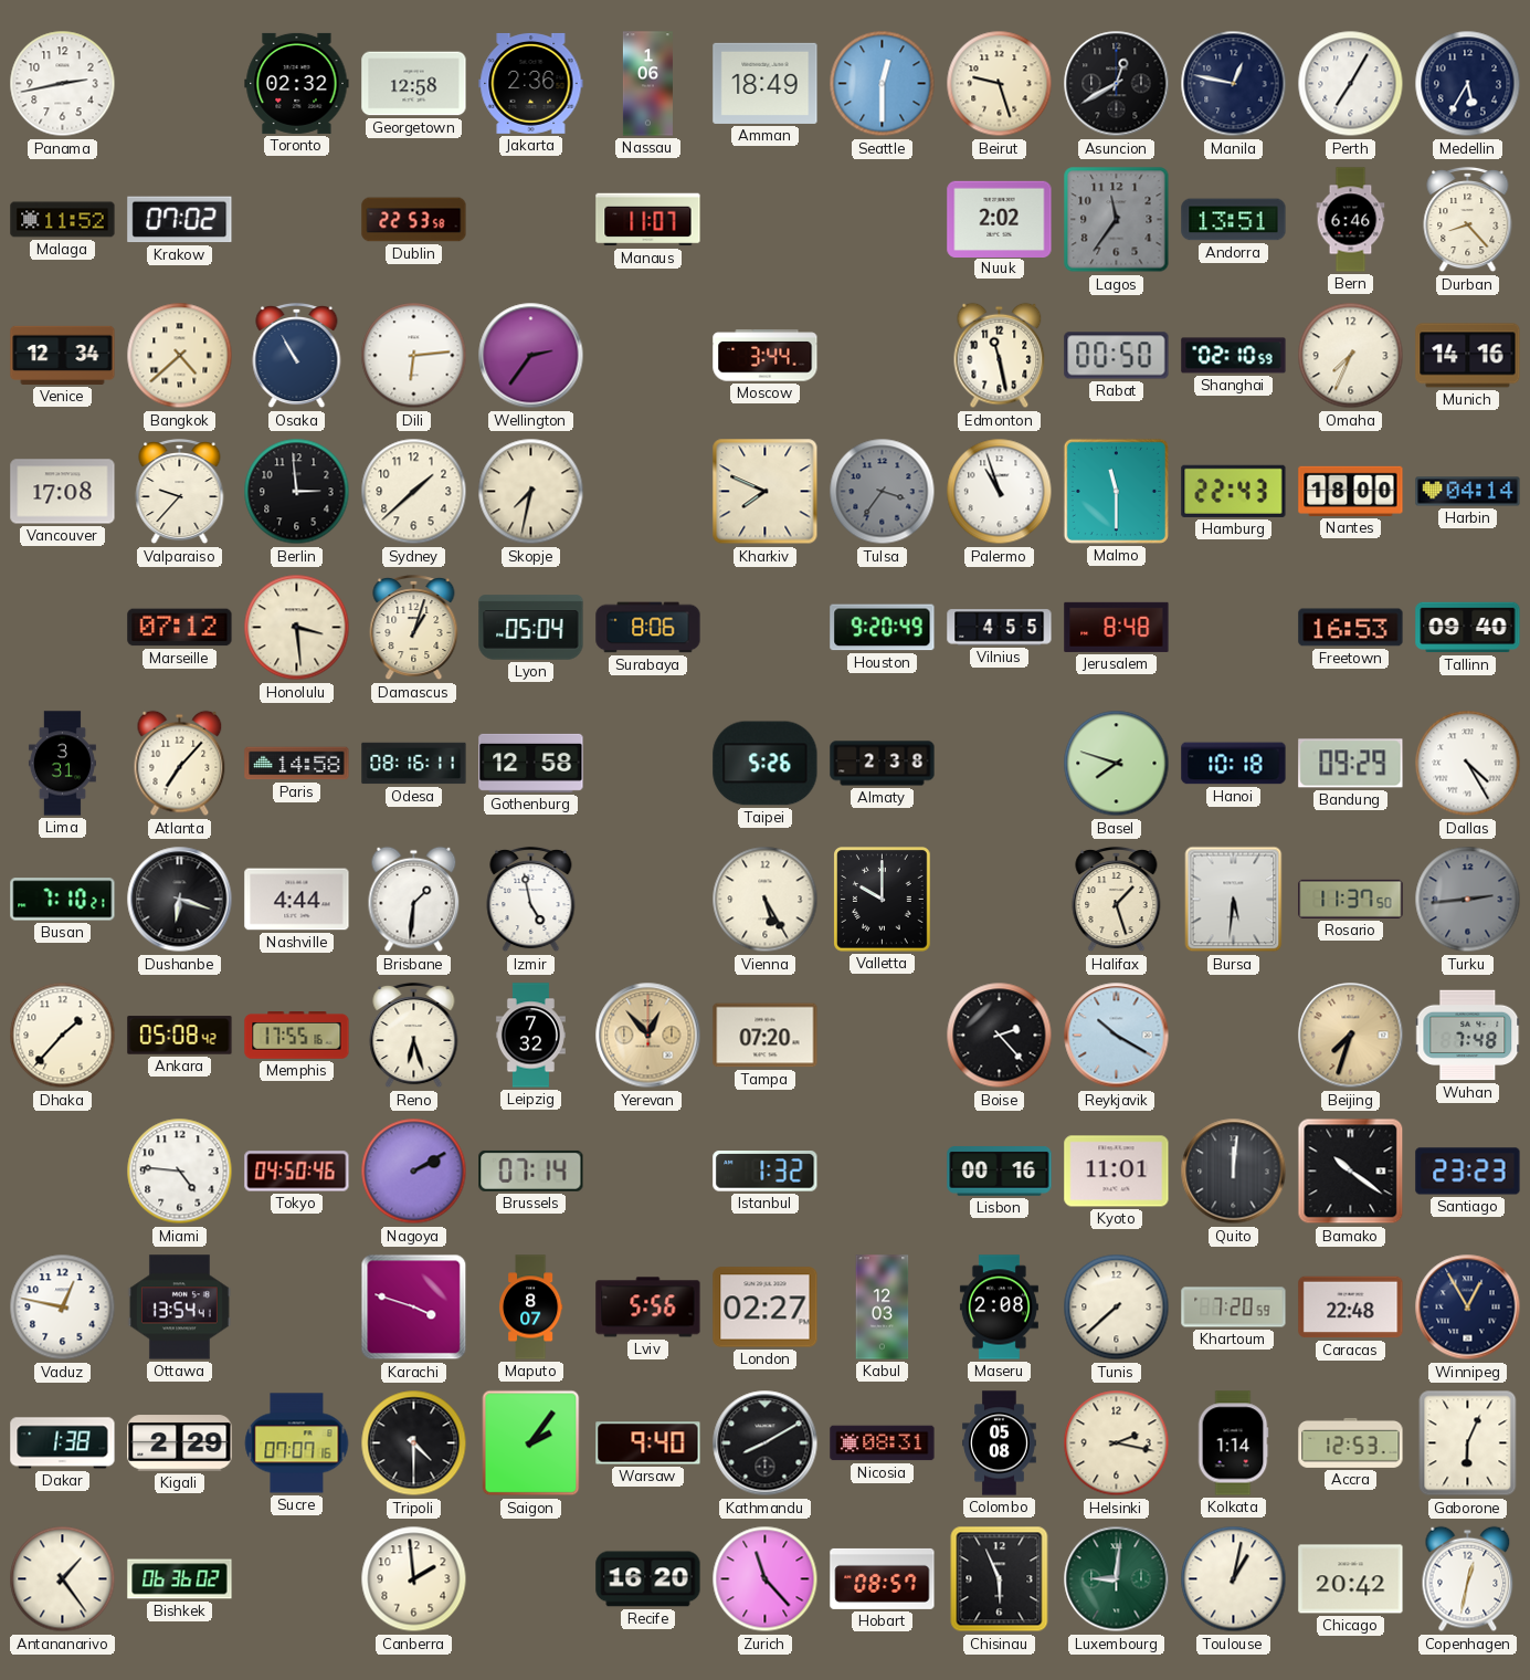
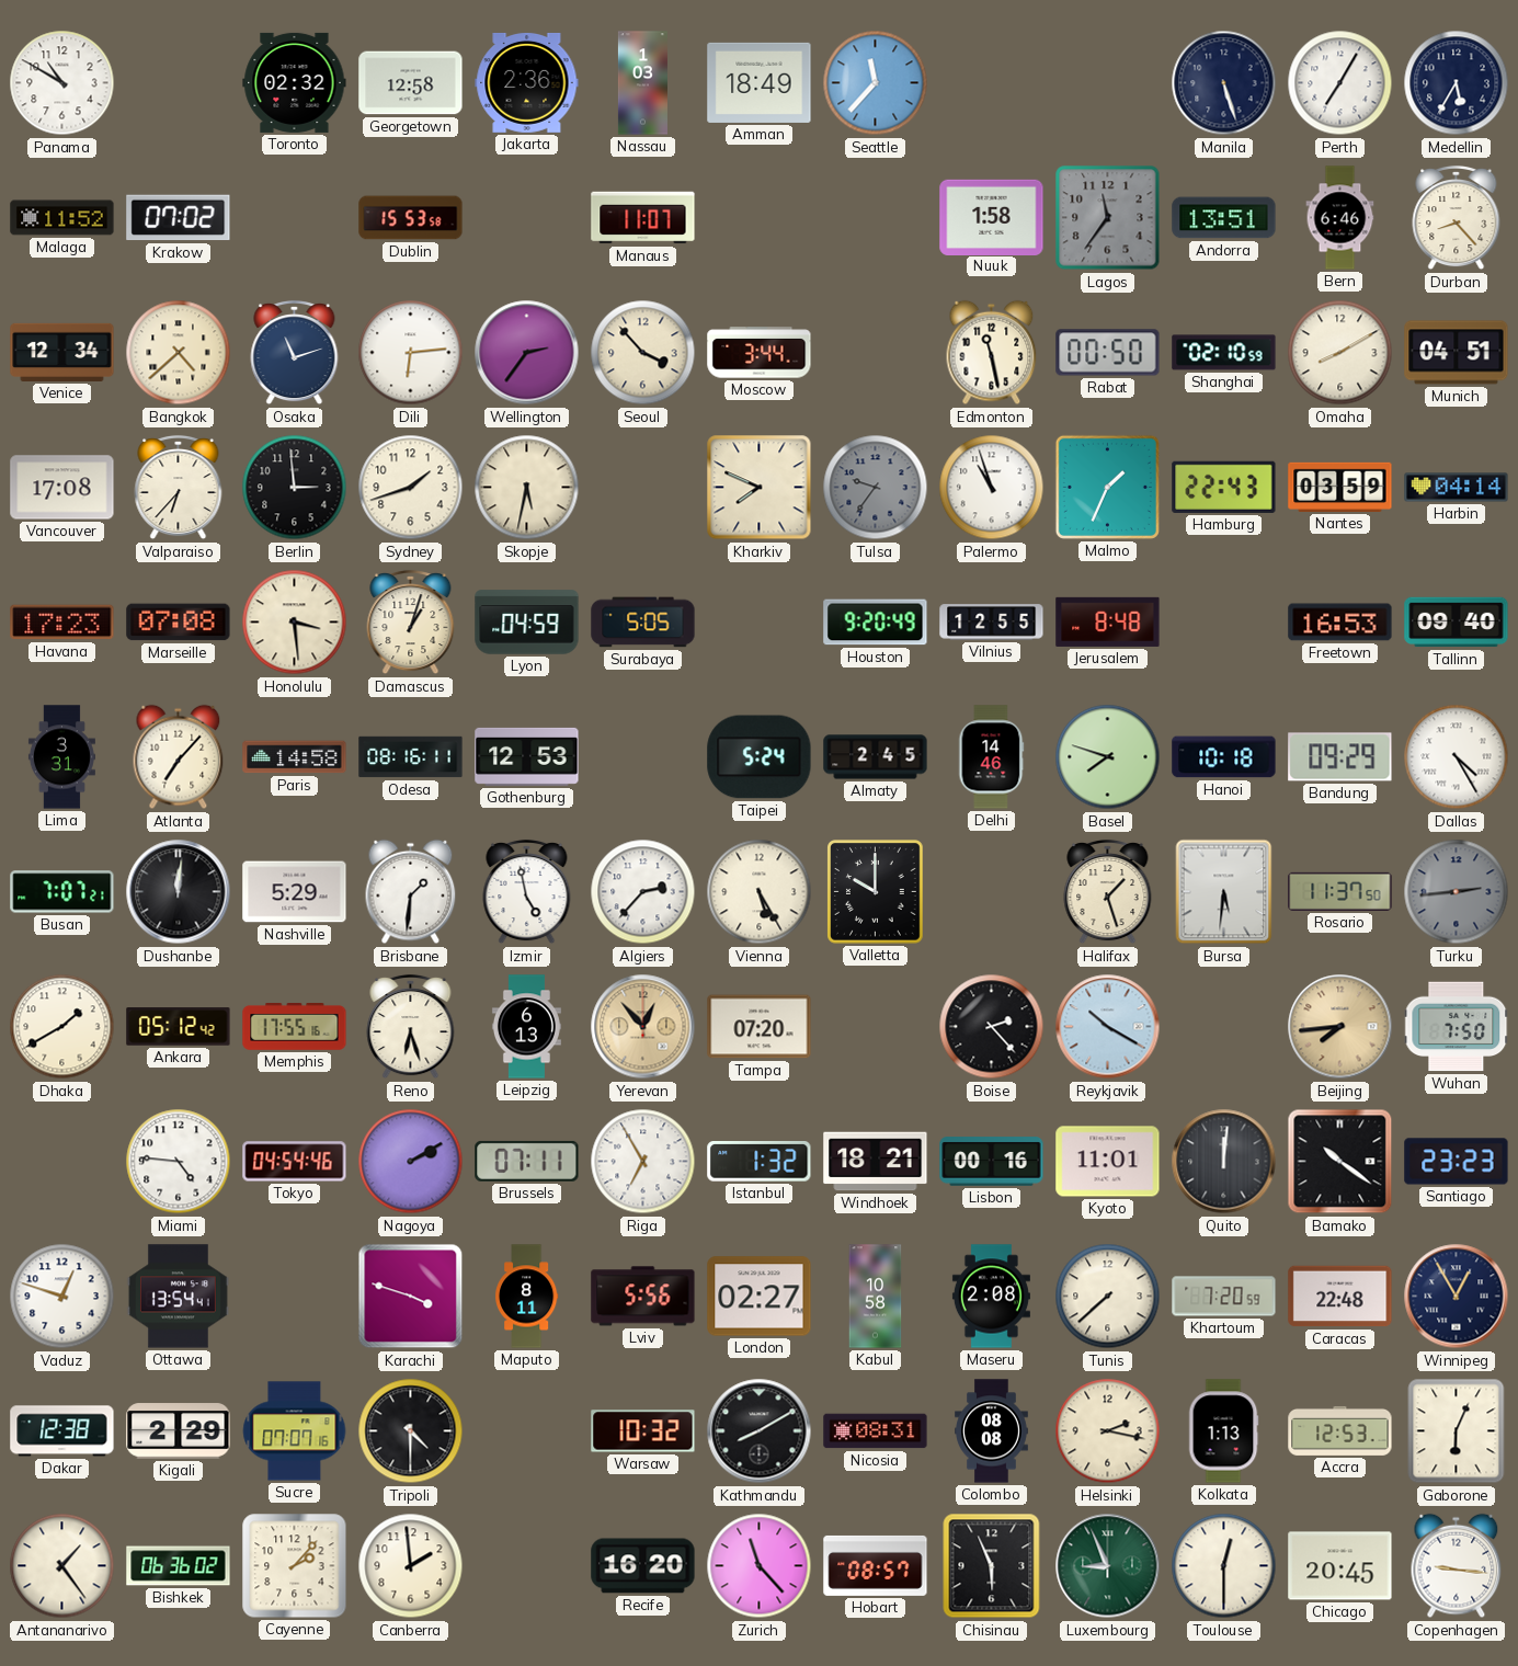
Panama: 2:43 -> 10:50 (62, 83)
Nassau: 1:06 -> 1:03 (642, 83)
Seattle: 12:30 -> 11:37 (876, 83)
Beirut: 9:27 -> none (1000, 84)
Asuncion: 12:40 -> none (1117, 84)
Manila: 12:47 -> 5:27 (1224, 83)
Dublin: 22:53 -> 15:53 (411, 218)
Nuuk: 2:02 -> 1:58 (992, 217)
Osaka: 10:55 -> 11:12 (295, 353)
Seoul: none -> 3:53 (643, 353)
Omaha: 7:34 -> 8:10 (1340, 353)
Munich: 14:16 -> 04:51 (1457, 353)
Valparaiso: 9:37 -> 6:37 (179, 488)
Sydney: 1:38 -> 1:42 (411, 488)
Skopje: 7:32 -> 5:32 (527, 488)
Tulsa: 3:36 -> 9:36 (876, 488)
Malmo: 11:30 -> 1:34 (1107, 487)
Nantes: 18:00 -> 03:59 (1340, 487)
Havana: none -> 17:23 (62, 623)
Marseille: 07:12 -> 07:08 (179, 623)
Lyon: 05:04 -> 04:59 (527, 623)
Surabaya: 8:06 -> 5:05 (643, 623)
Vilnius: 4:55 -> 12:55 (992, 623)
Gothenburg: 12:58 -> 12:53 (527, 756)
Taipei: 5:26 -> 5:24 (760, 757)
Almaty: 2:38 -> 2:45 (876, 757)
Delhi: none -> 14:46 (992, 757)
Busan: 7:10 -> 7:07 (62, 892)
Dushanbe: 6:18 -> 12:01 (179, 892)
Nashville: 4:44 -> 5:29 (295, 892)
Algiers: none -> 2:37 (643, 892)
Dhaka: 1:37 -> 1:40 (62, 1027)
Ankara: 05:08 -> 05:12 (179, 1027)
Leipzig: 7:32 -> 6:13 (526, 1027)
Beijing: 7:33 -> 7:44 (1340, 1027)
Wuhan: 7:48 -> 7:50 (1457, 1027)
Tokyo: 04:50 -> 04:54 (295, 1162)
Brussels: 07:14 -> 07:11 (527, 1161)
Riga: none -> 6:55 (643, 1162)
Windhoek: none -> 18:21 (876, 1162)
Vaduz: 12:47 -> 12:48 (62, 1297)
Maputo: 8:07 -> 8:11 (526, 1297)
Kabul: 12:03 -> 10:58 (876, 1297)
Dakar: 1:38 -> 12:38 (62, 1431)
Saigon: 2:06 -> none (531, 1443)
Warsaw: 9:40 -> 10:32 (643, 1431)
Colombo: 05:08 -> 08:08 (992, 1431)
Kolkata: 1:14 -> 1:13 (1223, 1431)
Cayenne: none -> 2:07 (295, 1566)
Luxembourg: 9:01 -> 8:56 (1108, 1566)
Toulouse: 1:02 -> 12:30 (1224, 1566)
Chicago: 20:42 -> 20:45 (1340, 1566)
Copenhagen: 12:32 -> 9:16 (1457, 1566)
